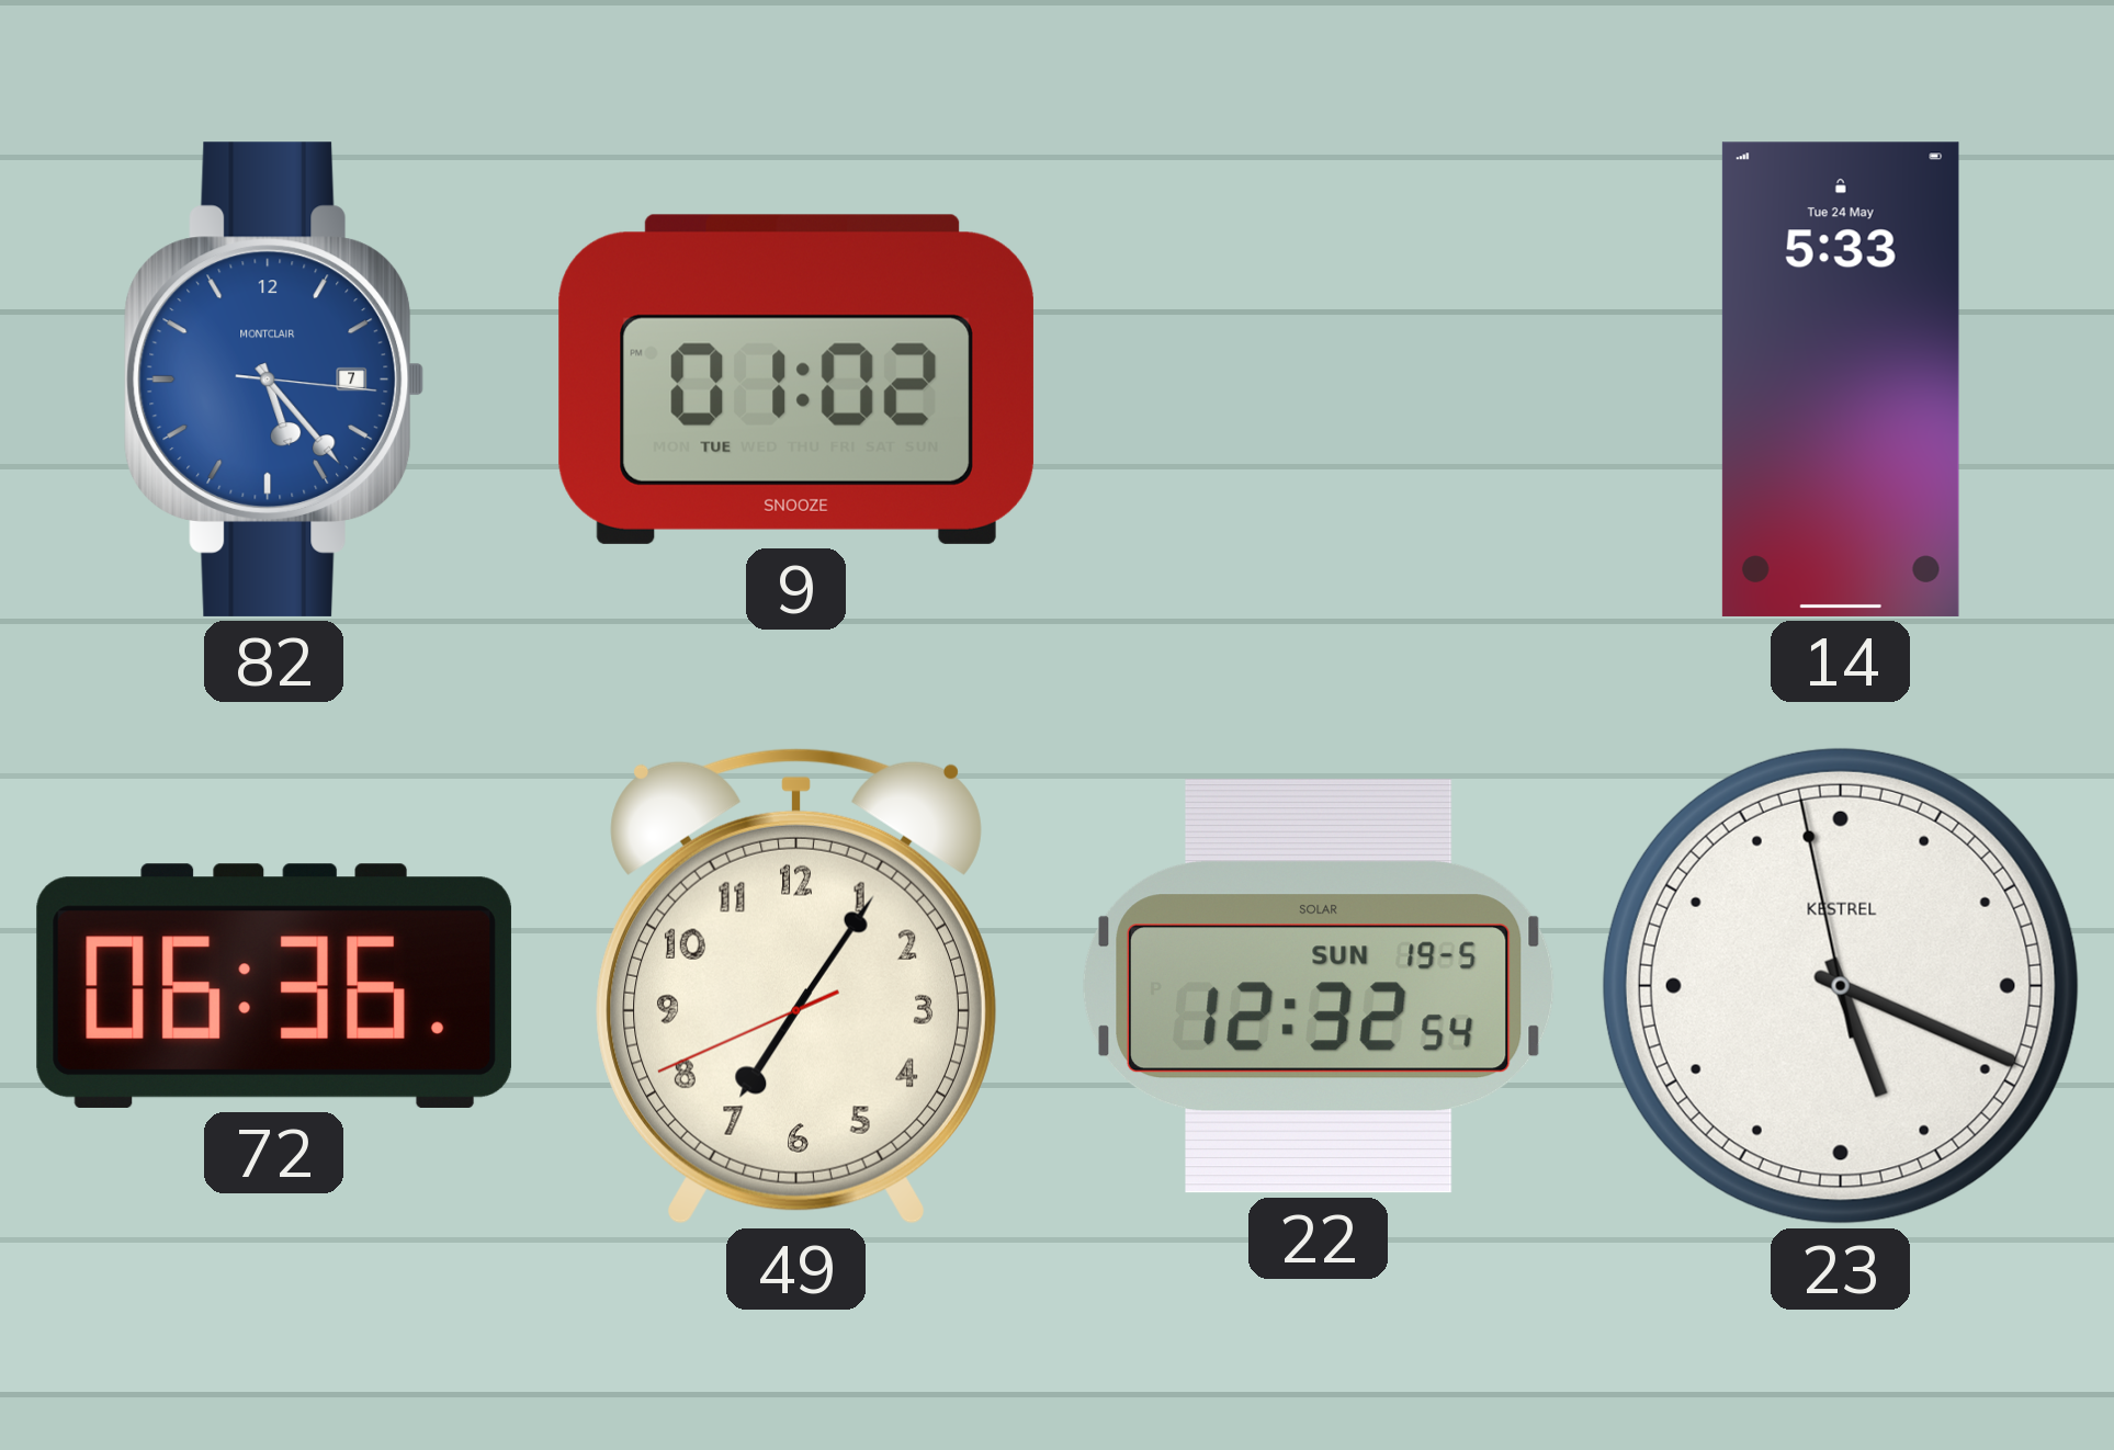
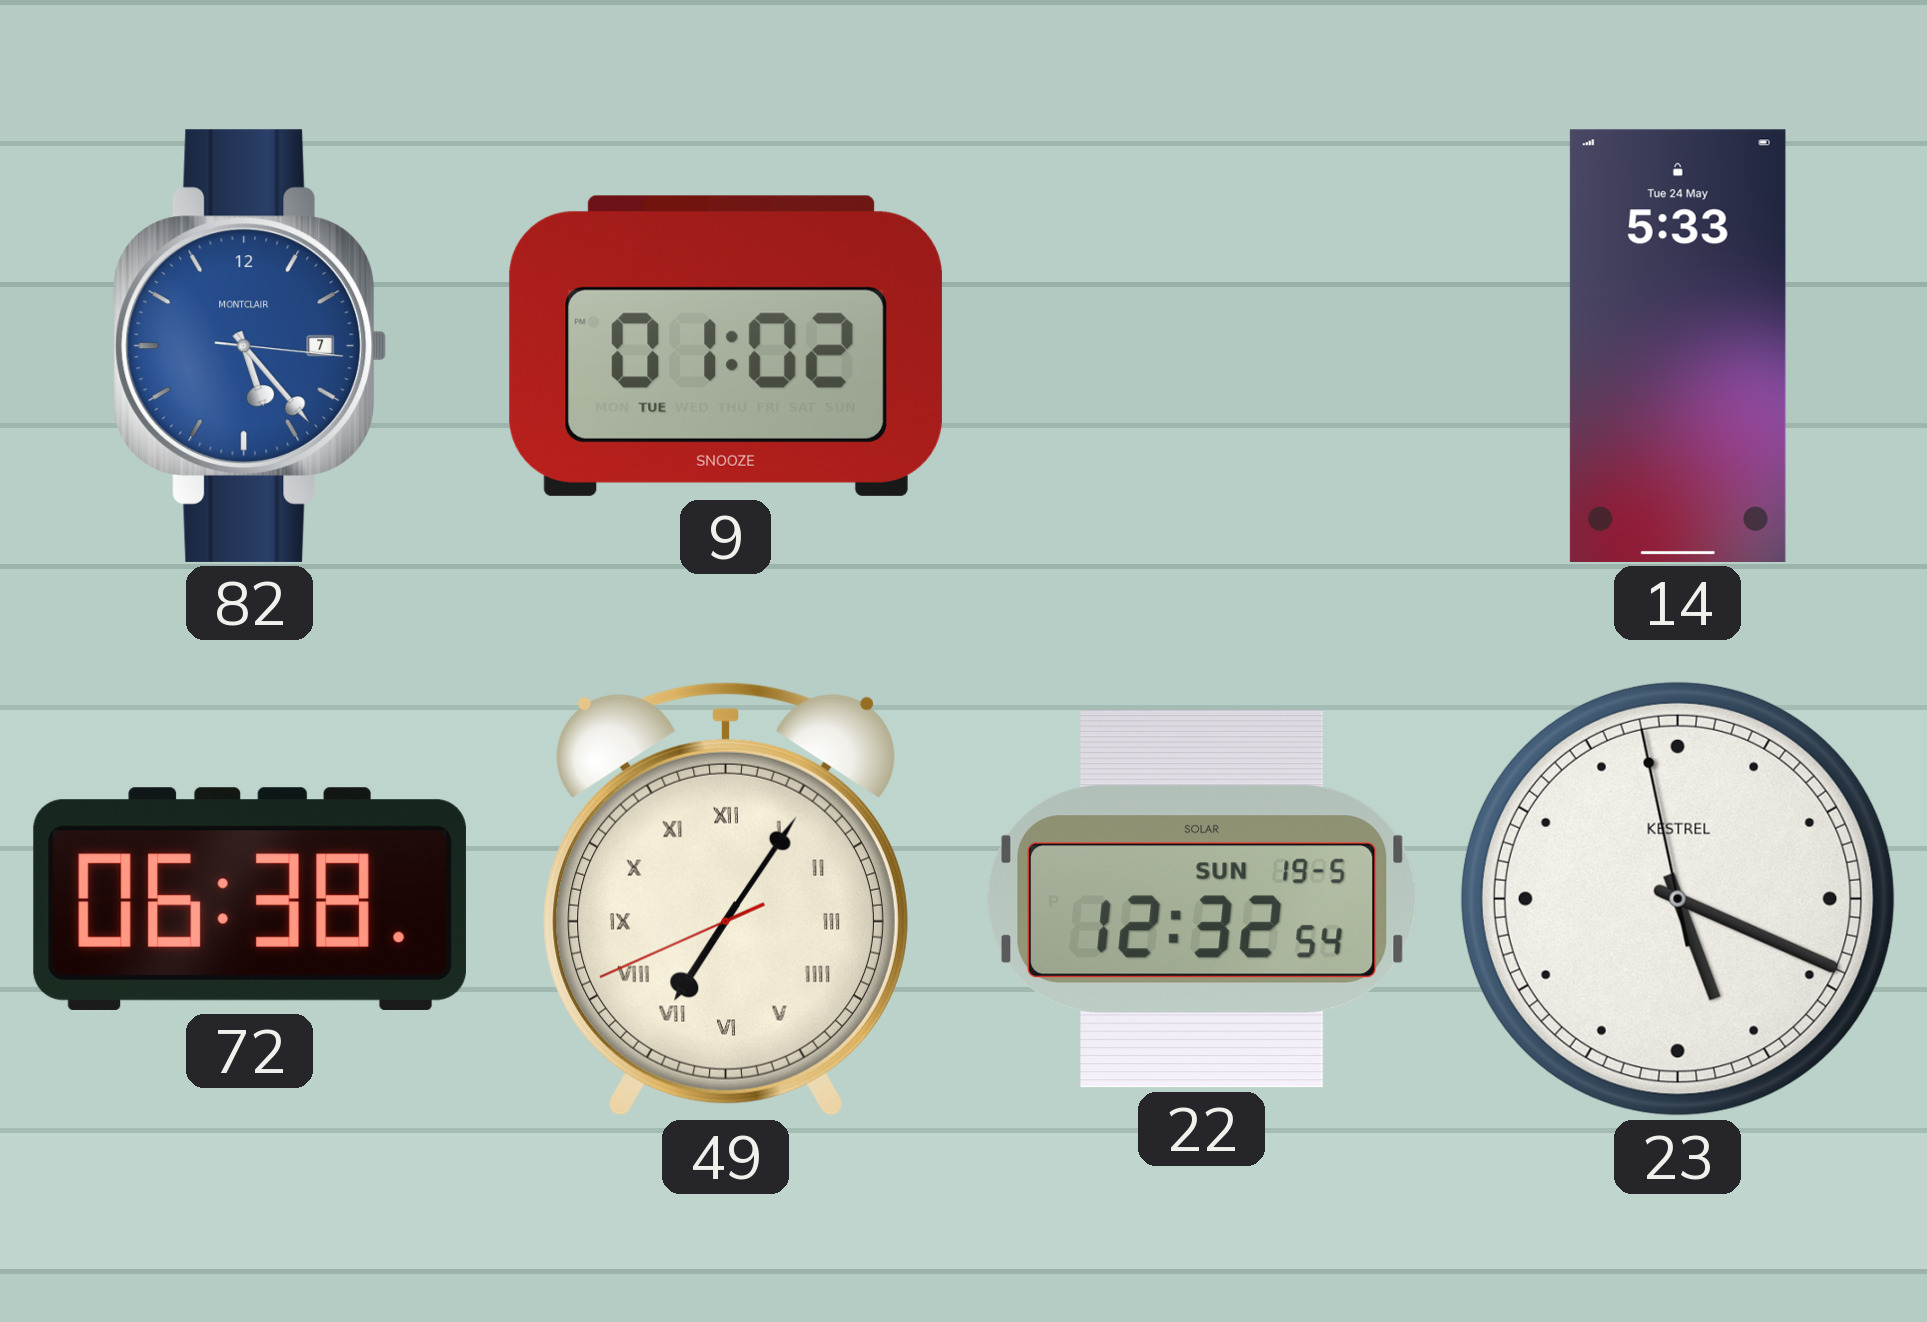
72: 06:36 -> 06:38 (250, 899)
49 numerals: Arabic -> Roman (726, 900)
